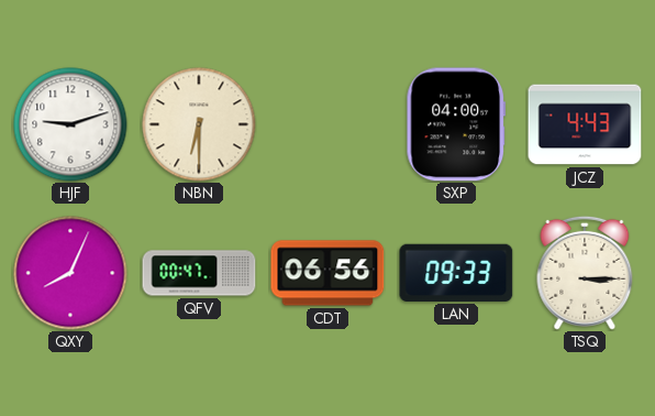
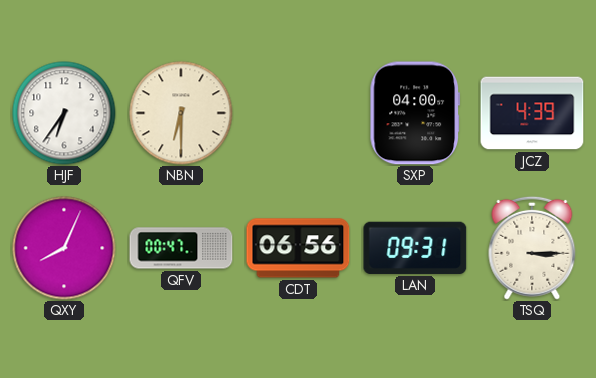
HJF: 9:12 -> 6:36 (64, 113)
JCZ: 4:43 -> 4:39 (532, 113)
LAN: 09:33 -> 09:31 (415, 248)
